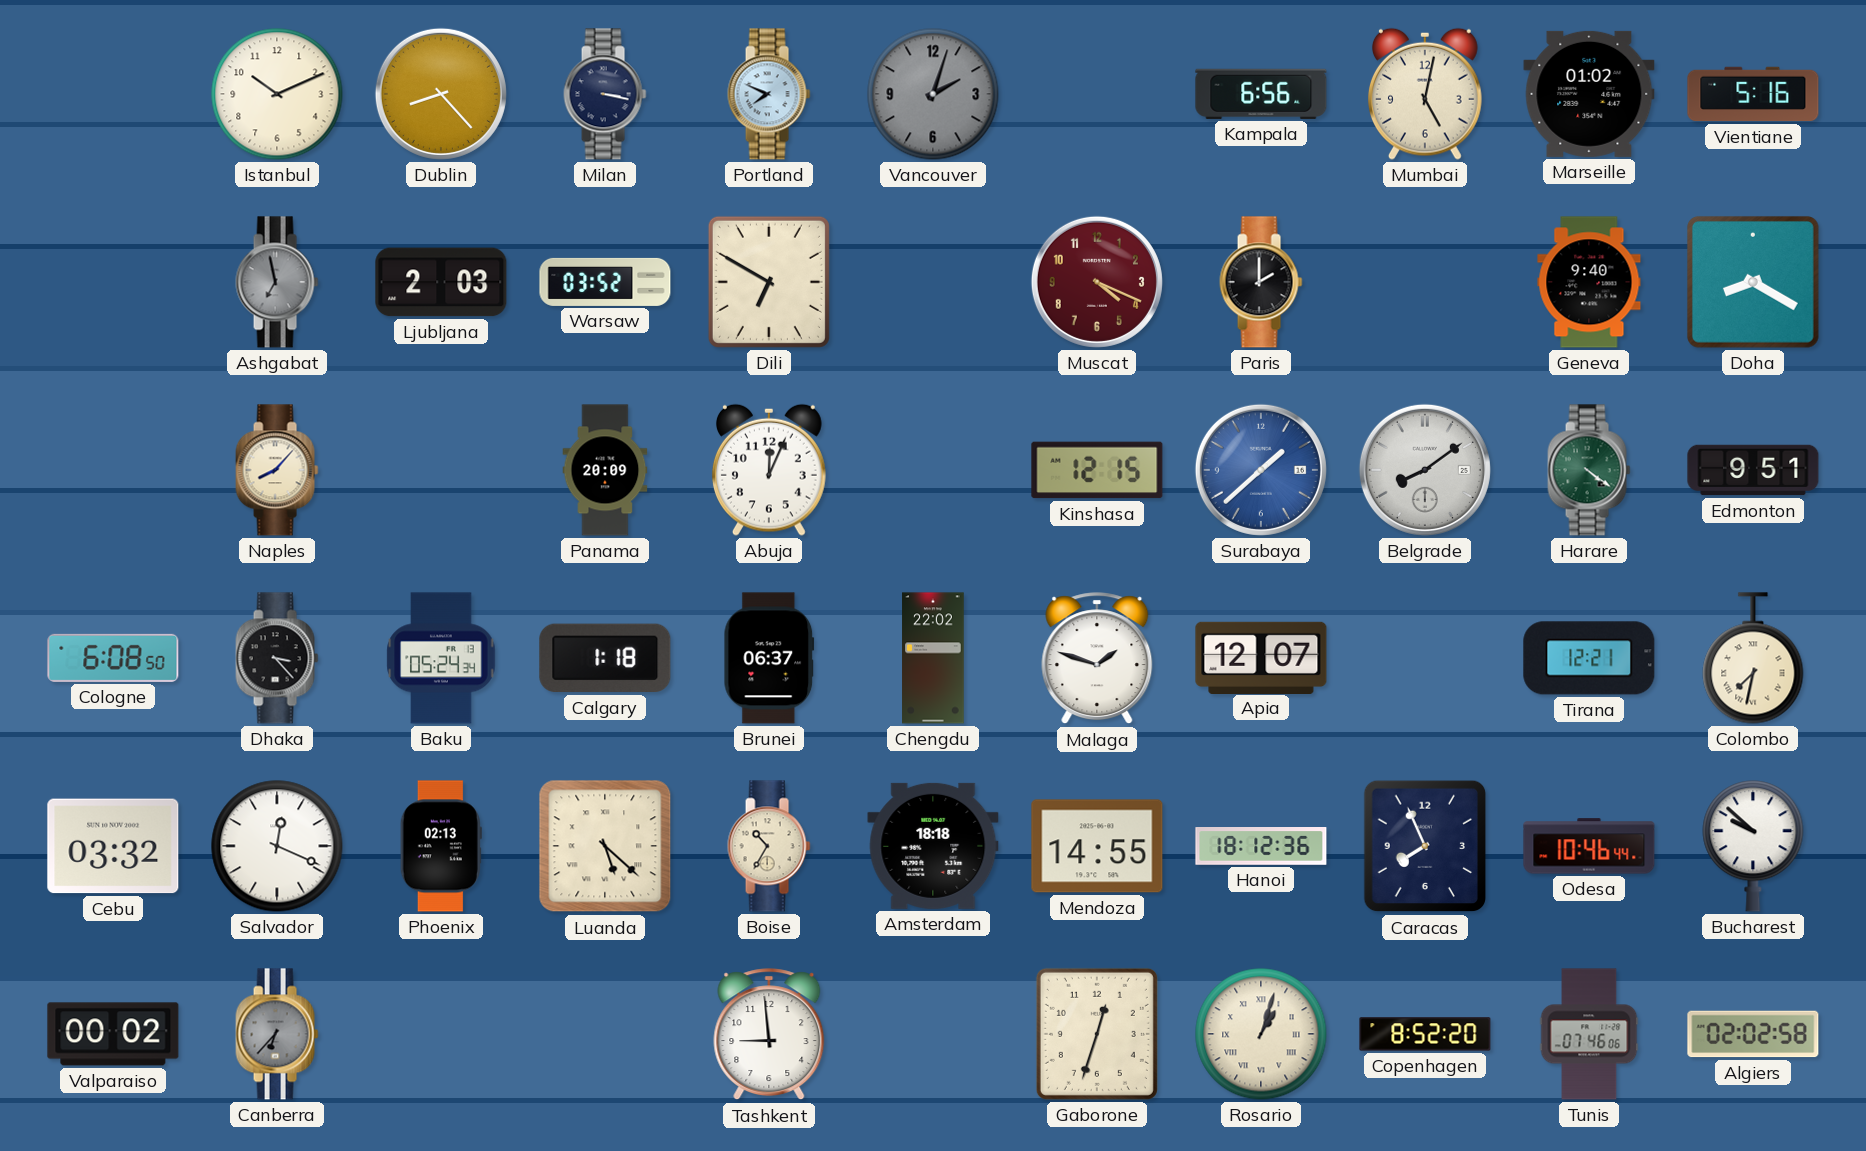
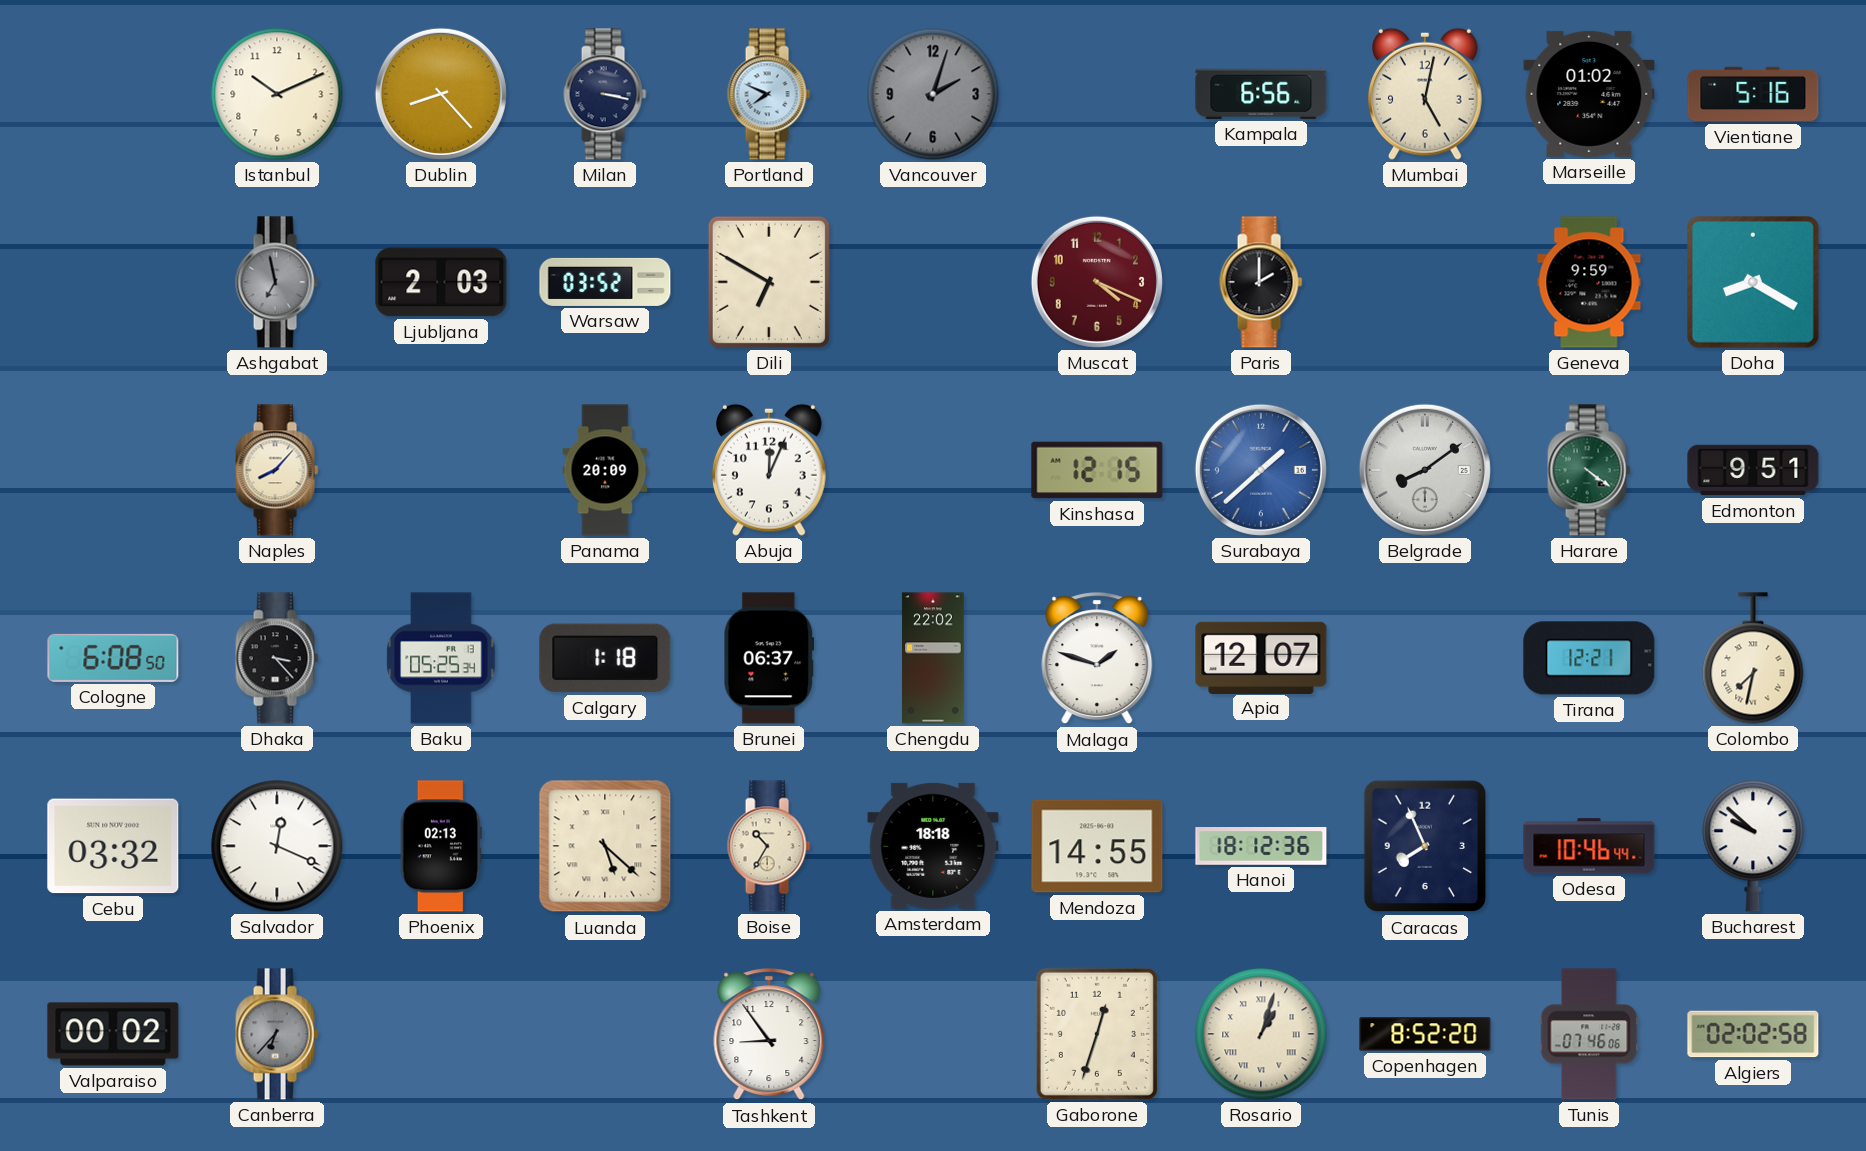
Geneva: 9:40 -> 9:59 (1589, 282)
Baku: 05:24 -> 05:25 (441, 658)
Tashkent: 8:59 -> 8:54 (769, 1035)
